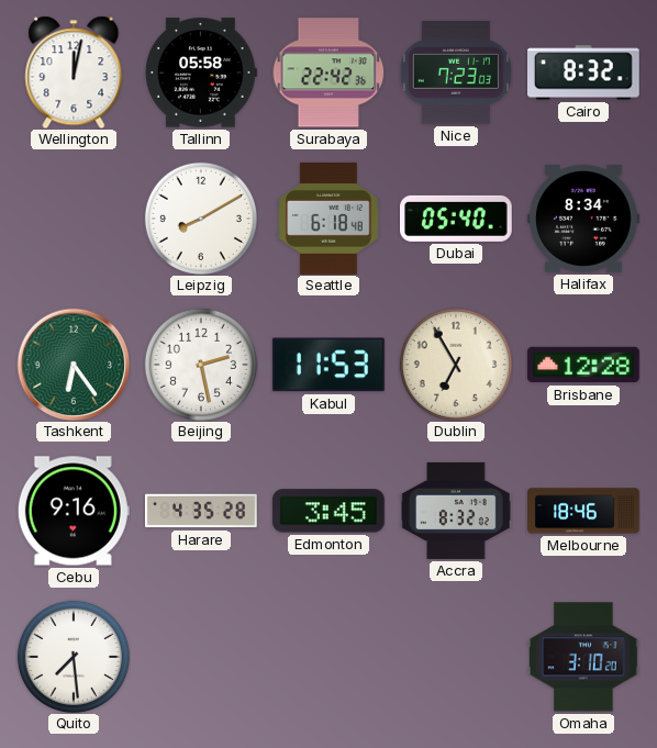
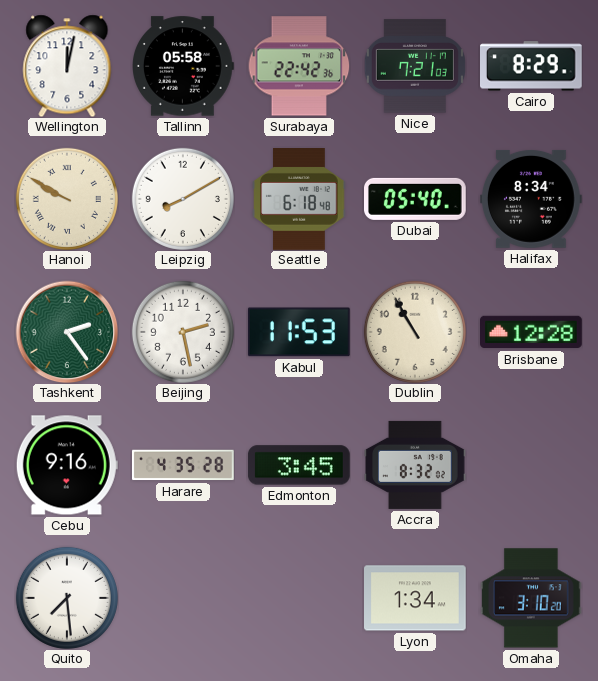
Nice: 7:23 -> 7:21 (415, 66)
Cairo: 8:32 -> 8:29 (532, 66)
Hanoi: none -> 9:50 (67, 199)
Tashkent: 6:24 -> 2:24 (67, 332)
Dublin: 6:55 -> 10:55 (415, 332)
Melbourne: 18:46 -> none (583, 511)
Lyon: none -> 1:34 (416, 598)
